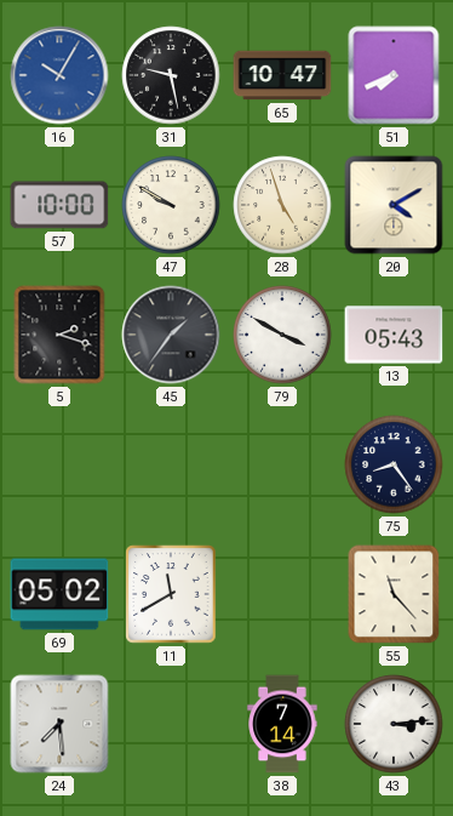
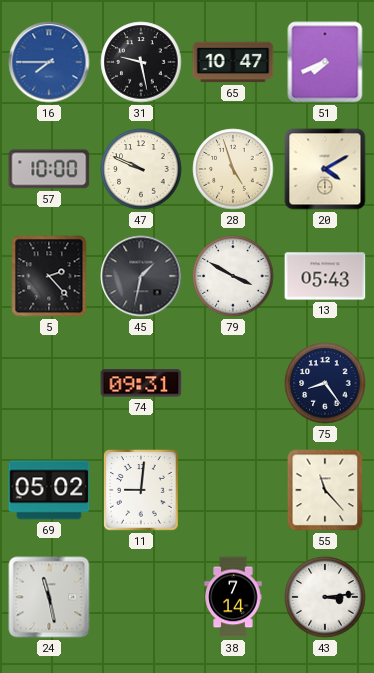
16: 10:05 -> 7:45 (49, 62)
47: 9:50 -> 9:49 (141, 169)
5: 2:18 -> 2:23 (49, 276)
45: 1:36 -> 1:32 (141, 276)
74: none -> 09:31 (141, 383)
11: 11:40 -> 9:01 (141, 490)
24: 7:29 -> 11:28 (49, 597)
